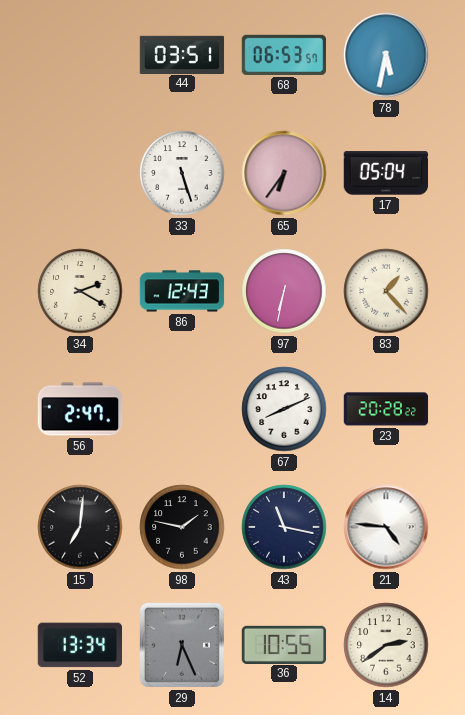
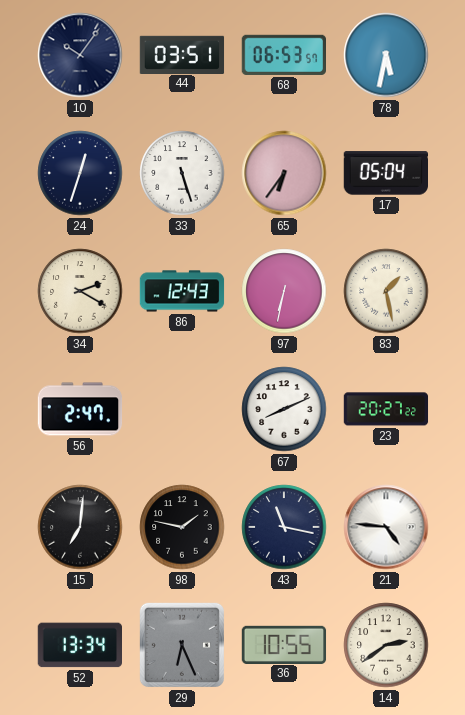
10: none -> 10:06 (80, 55)
24: none -> 12:33 (80, 173)
83: 1:23 -> 1:28 (386, 291)
23: 20:28 -> 20:27 (386, 409)
